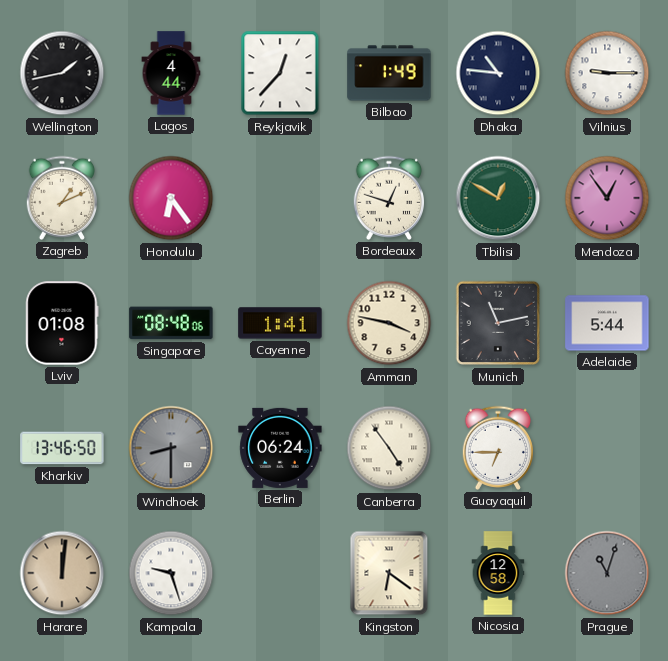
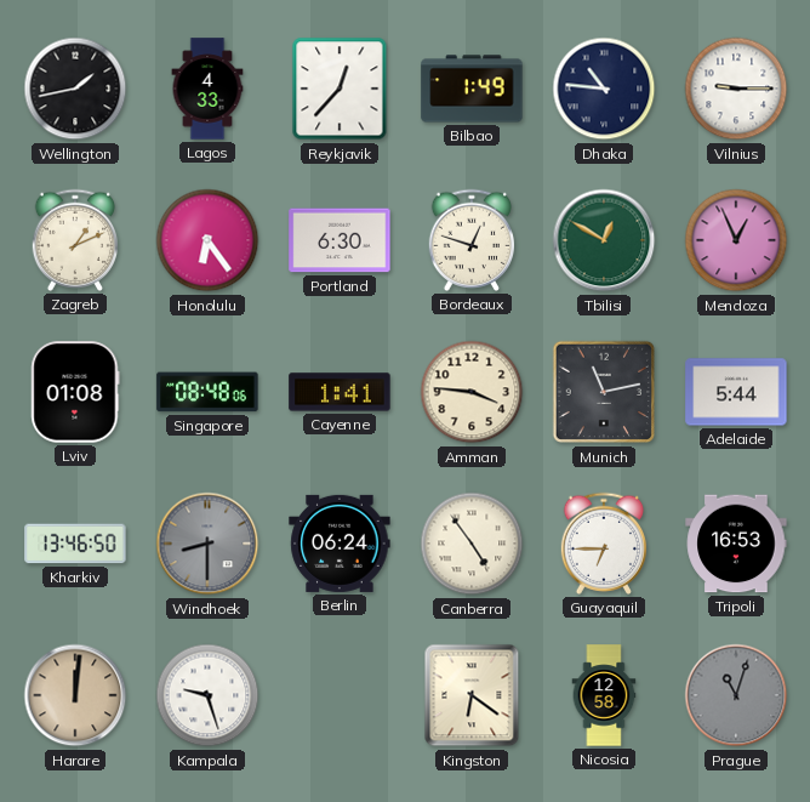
Lagos: 4:44 -> 4:33 (207, 89)
Portland: none -> 6:30 (340, 240)
Mendoza: 12:54 -> 12:56 (736, 240)
Amman: 3:47 -> 3:46 (472, 392)
Tripoli: none -> 16:53 (736, 544)
